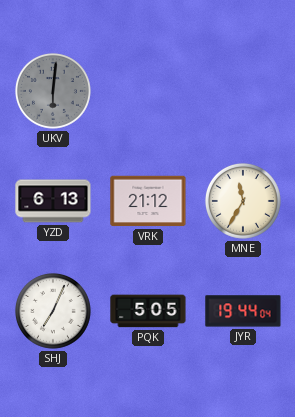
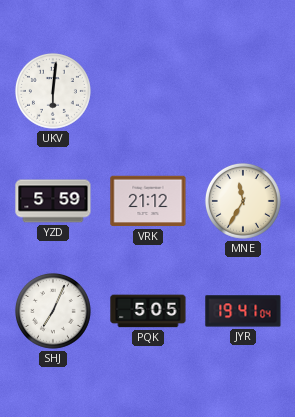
UKV dial: grey -> white (53, 91)
YZD: 6:13 -> 5:59 (53, 201)
JYR: 19:44 -> 19:41 (243, 311)
